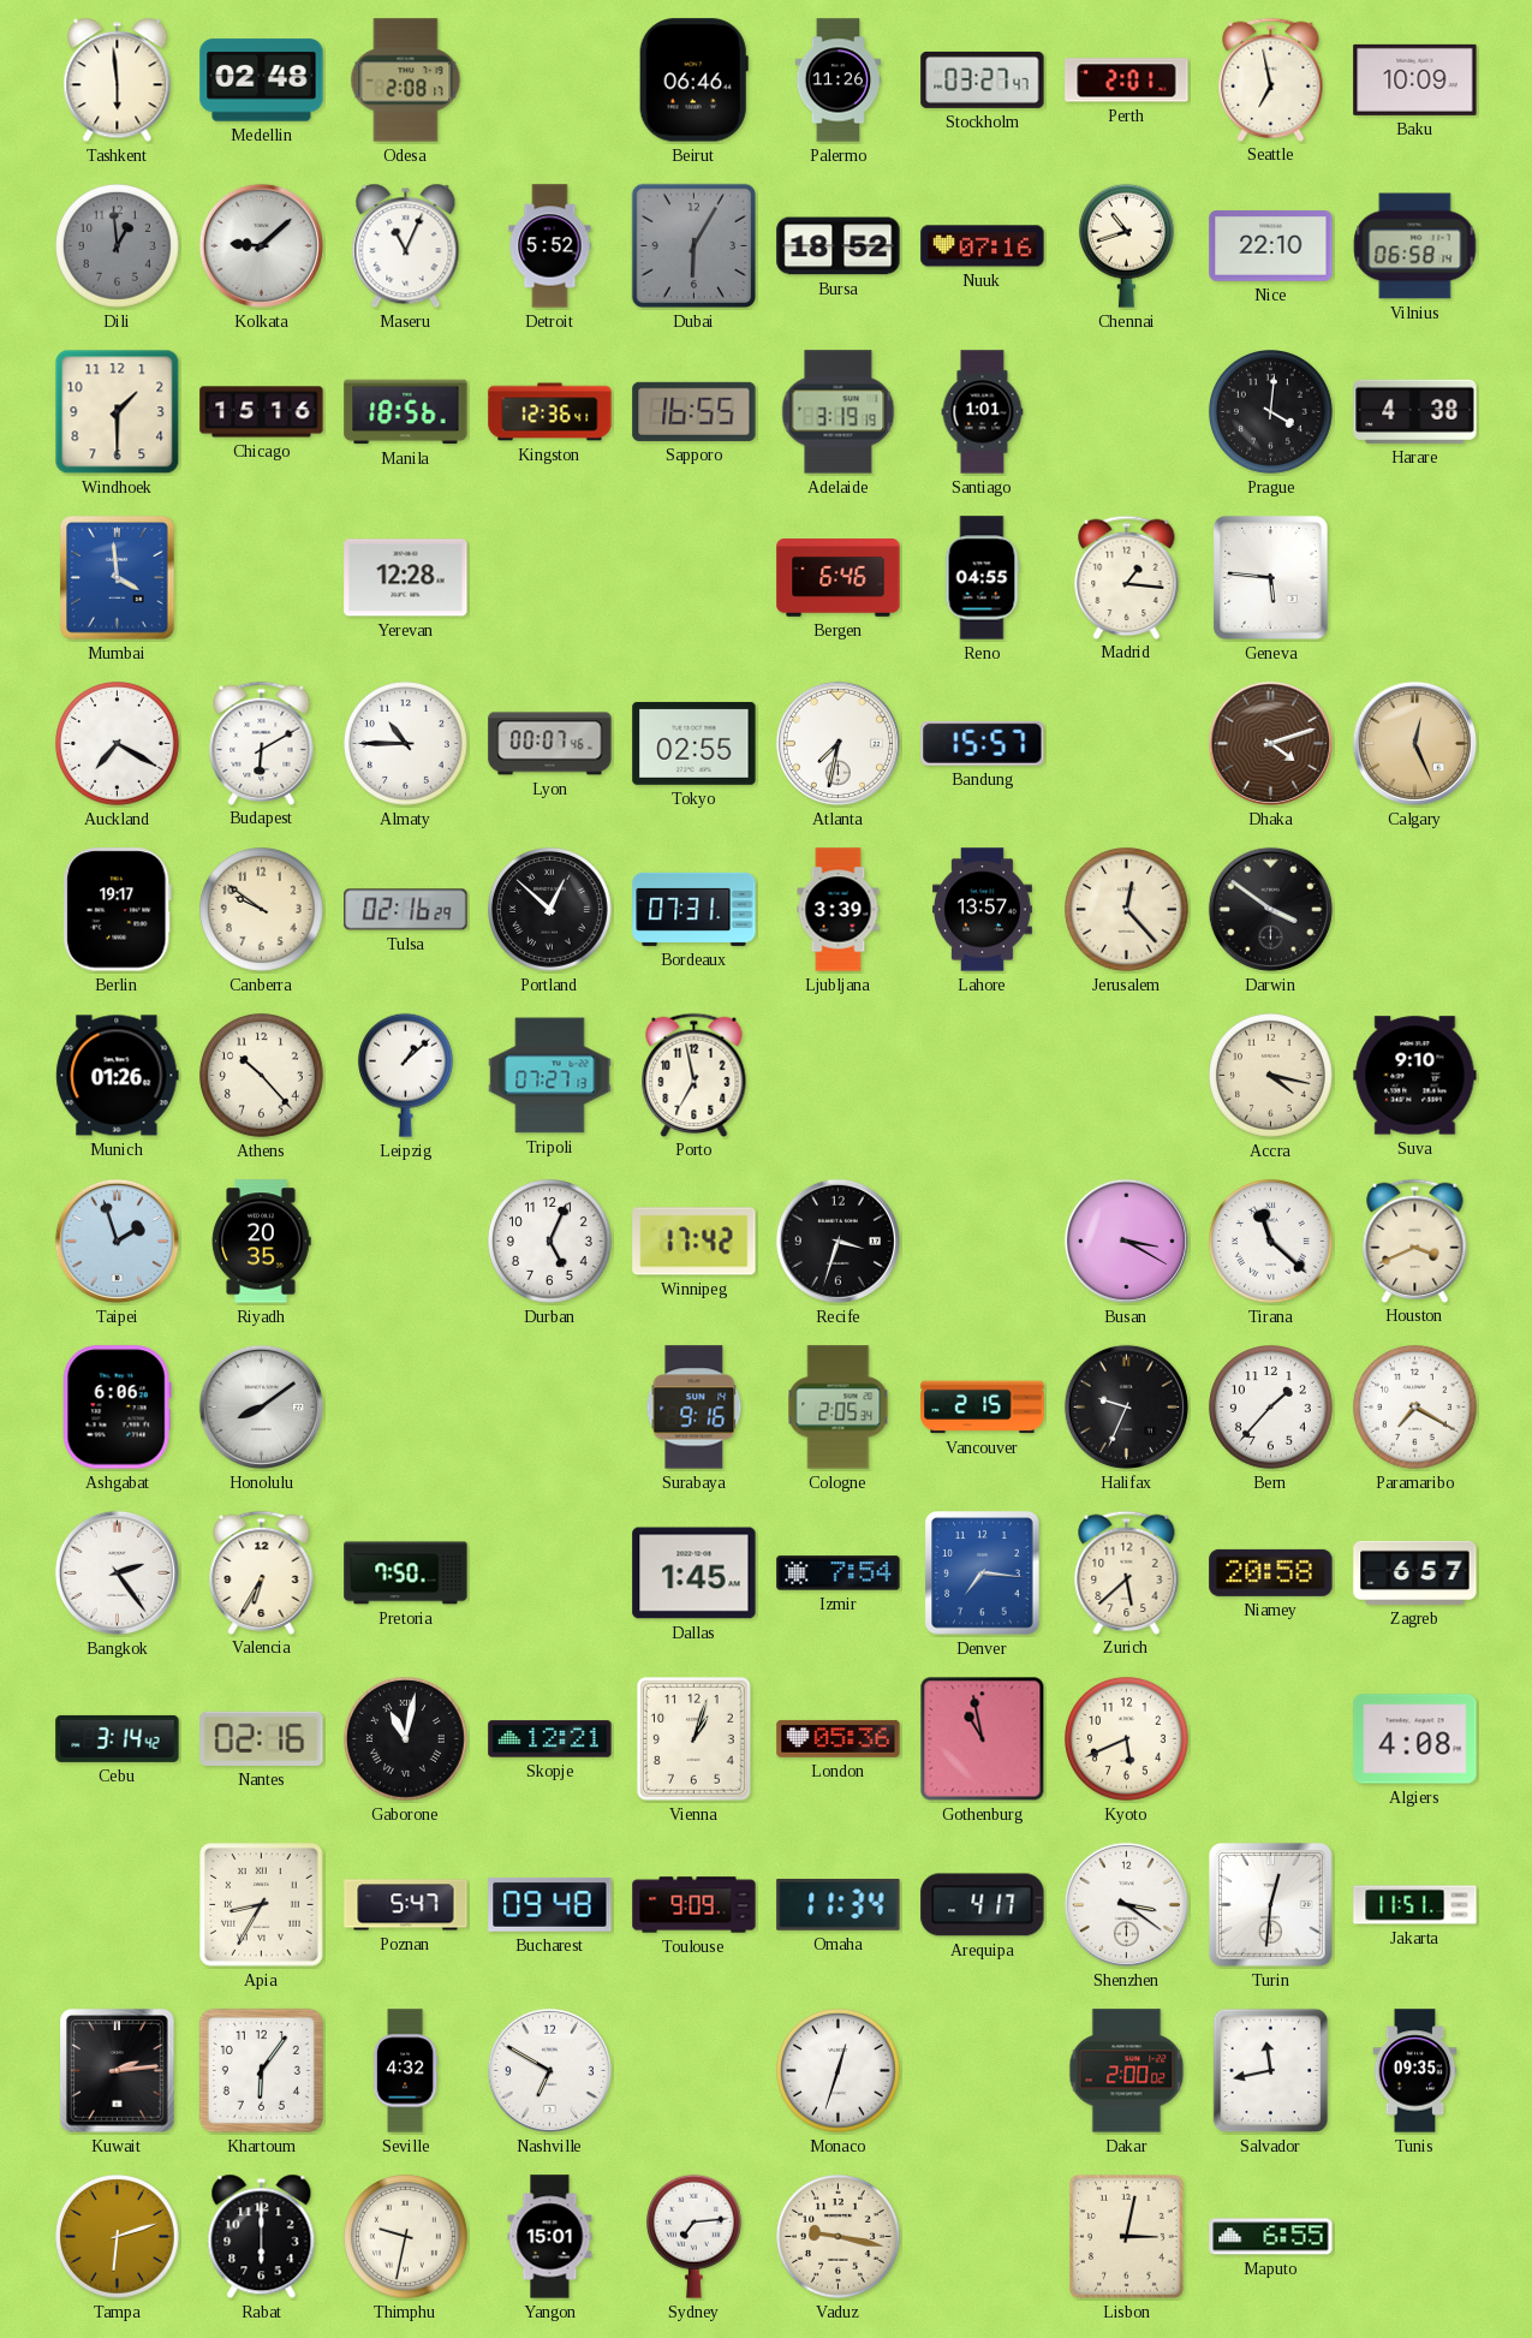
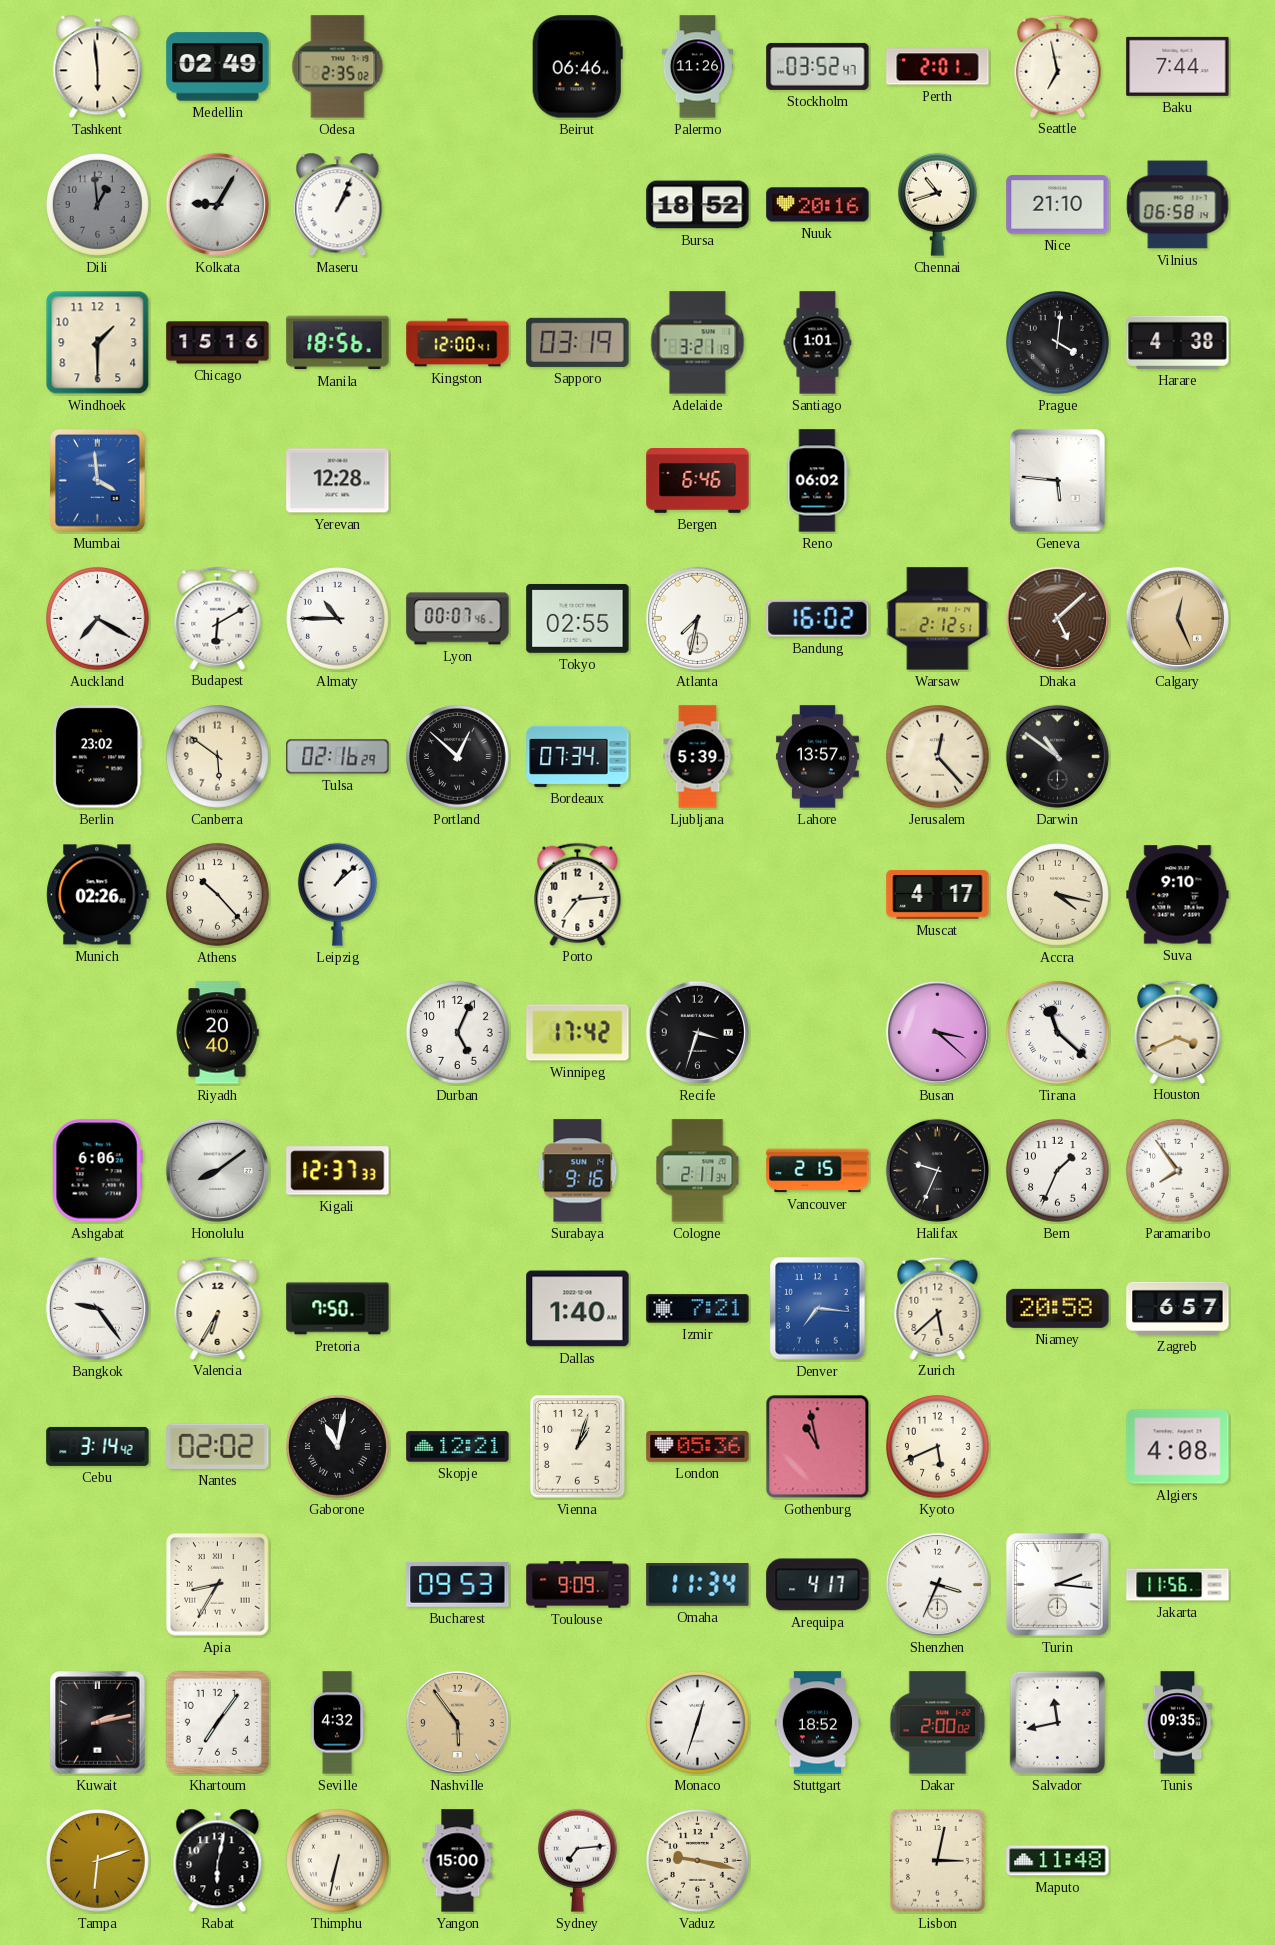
Medellin: 02:48 -> 02:49 (218, 67)
Odesa: 2:08 -> 2:35 (338, 67)
Stockholm: 03:27 -> 03:52 (818, 66)
Baku: 10:09 -> 7:44 (1178, 66)
Kolkata: 9:08 -> 9:05 (217, 204)
Maseru: 11:04 -> 1:04 (338, 205)
Detroit: 5:52 -> none (550, 246)
Dubai: 6:05 -> none (693, 245)
Nuuk: 07:16 -> 20:16 (818, 205)
Nice: 22:10 -> 21:10 (1058, 205)
Kingston: 12:36 -> 12:00 (458, 343)
Sapporo: 16:55 -> 03:19 (578, 342)
Adelaide: 3:19 -> 3:21 (698, 343)
Reno: 04:55 -> 06:02 (817, 481)
Madrid: 1:16 -> none (1127, 577)
Bandung: 15:57 -> 16:02 (818, 618)
Warsaw: none -> 2:12 (938, 619)
Dhaka: 4:12 -> 5:08 (1057, 618)
Berlin: 19:17 -> 23:02 (98, 757)
Canberra: 9:51 -> 5:51 (218, 757)
Bordeaux: 07:31 -> 07:34 (578, 756)
Ljubljana: 3:39 -> 5:39 (698, 757)
Darwin: 3:51 -> 10:51 (1057, 756)
Munich: 01:26 -> 02:26 (98, 895)
Tripoli: 07:27 -> none (550, 1076)
Porto: 6:58 -> 7:14 (578, 894)
Muscat: none -> 4:17 (938, 895)
Taipei: 1:57 -> none (117, 1241)
Riyadh: 20:35 -> 20:40 (217, 1033)
Busan: 3:20 -> 3:22 (937, 1032)
Kigali: none -> 12:37 (338, 1171)
Cologne: 2:05 -> 2:11 (698, 1171)
Bern: 1:37 -> 1:34 (1058, 1171)
Paramaribo: 7:20 -> 7:54 (1178, 1171)
Bangkok: 2:24 -> 9:24 (97, 1308)
Dallas: 1:45 -> 1:40 (578, 1309)
Izmir: 7:54 -> 7:21 (698, 1309)
Nantes: 02:16 -> 02:02 (218, 1446)
Poznan: 5:47 -> none (406, 1905)
Bucharest: 09:48 -> 09:53 (458, 1584)
Shenzhen: 3:21 -> 3:34 (937, 1584)
Turin: 12:31 -> 2:16 (1057, 1584)
Jakarta: 11:51 -> 11:56 (1178, 1585)
Kuwait: 2:14 -> 2:13 (98, 1723)
Khartoum: 6:06 -> 7:06 (217, 1722)
Nashville: 6:50 -> 5:54 (457, 1722)
Nashville dial: white -> champagne (457, 1722)
Stuttgart: none -> 18:52 (818, 1723)
Rabat: 6:00 -> 6:02 (218, 1861)
Thimphu: 9:32 -> 6:32 (338, 1861)
Yangon: 15:01 -> 15:00 (458, 1861)
Maputo: 6:55 -> 11:48 (1058, 1861)
